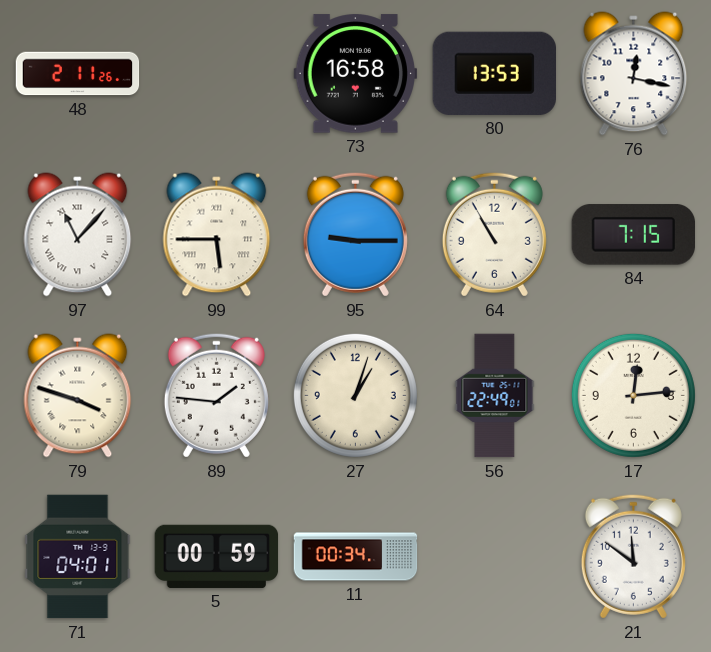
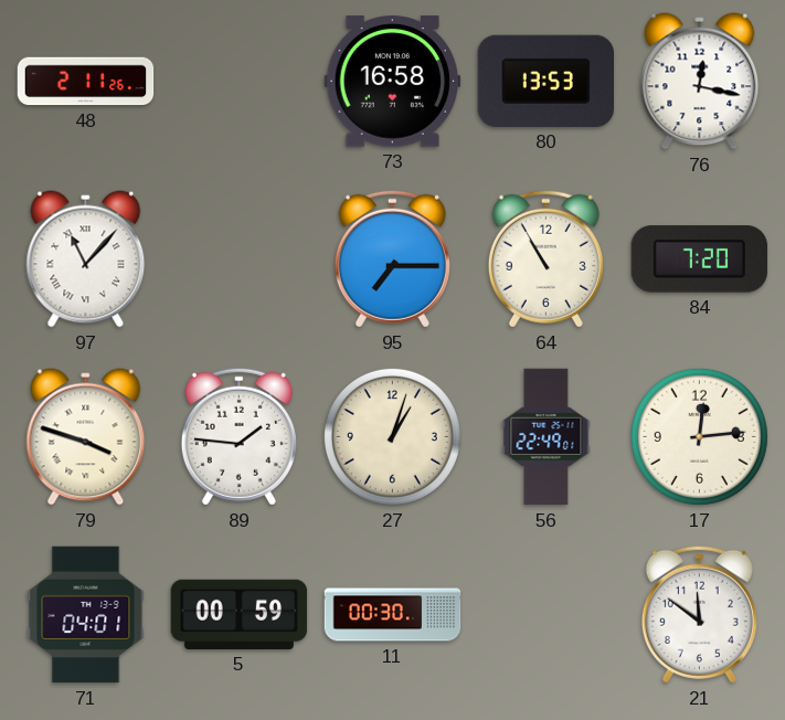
99: 5:45 -> none (217, 235)
95: 9:15 -> 7:15 (392, 258)
84: 7:15 -> 7:20 (699, 260)
11: 00:34 -> 00:30 (393, 615)
